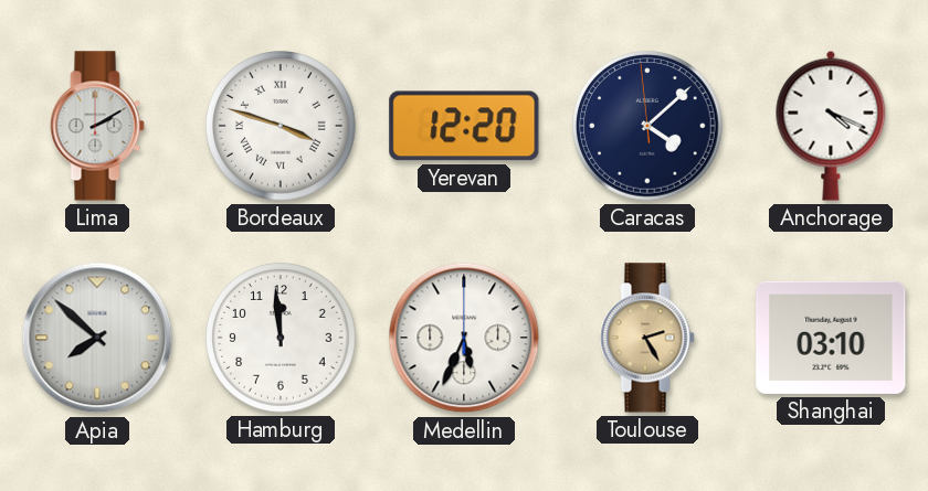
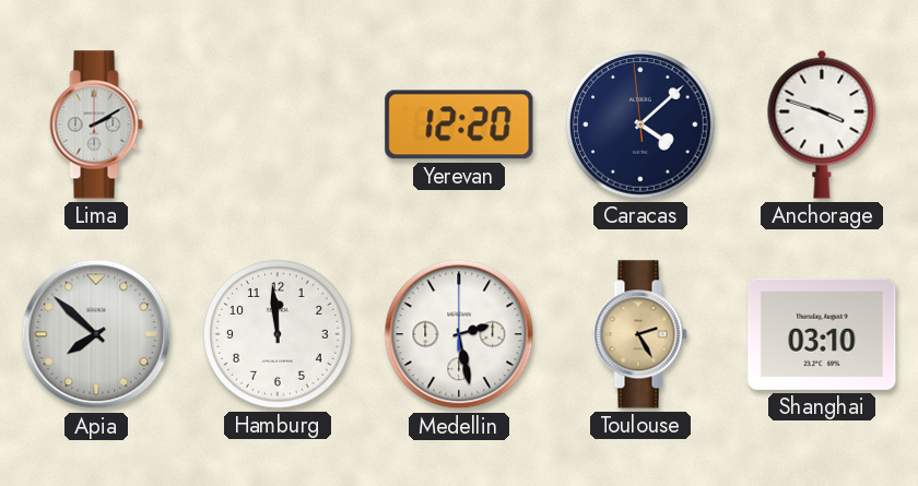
Bordeaux: 3:48 -> none (281, 126)
Anchorage: 4:19 -> 3:48 (822, 125)
Medellin: 5:34 -> 2:28 (459, 334)
